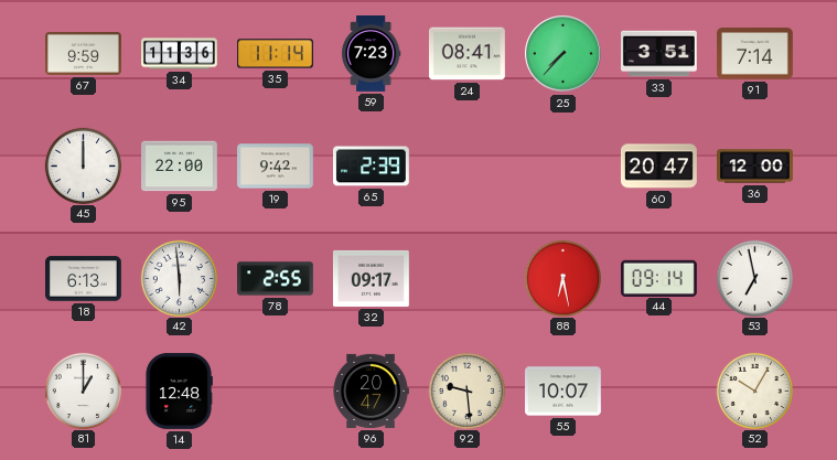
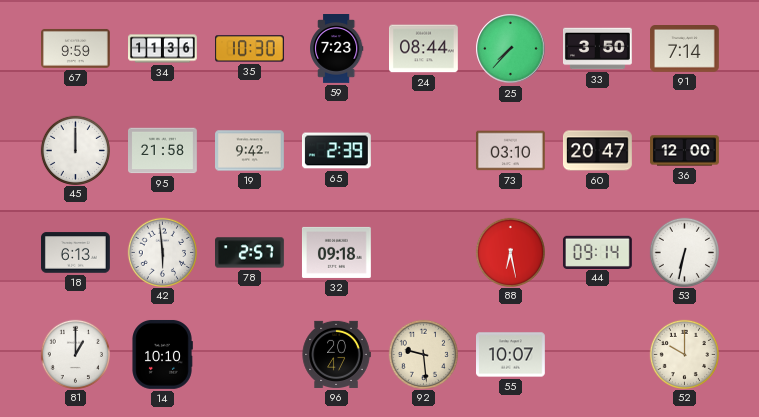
35: 11:14 -> 10:30 (250, 49)
24: 08:41 -> 08:44 (424, 49)
33: 3:51 -> 3:50 (598, 49)
95: 22:00 -> 21:58 (163, 151)
73: none -> 03:10 (511, 151)
78: 2:55 -> 2:57 (250, 253)
32: 09:17 -> 09:18 (337, 252)
53: 6:58 -> 6:32 (684, 252)
14: 12:48 -> 10:10 (162, 355)
52: 10:05 -> 10:00 (684, 354)
